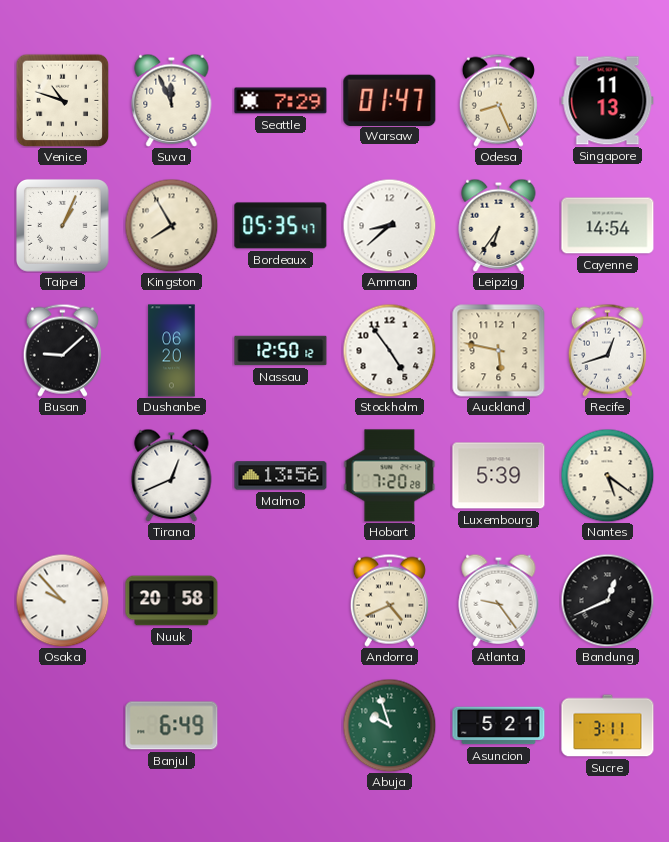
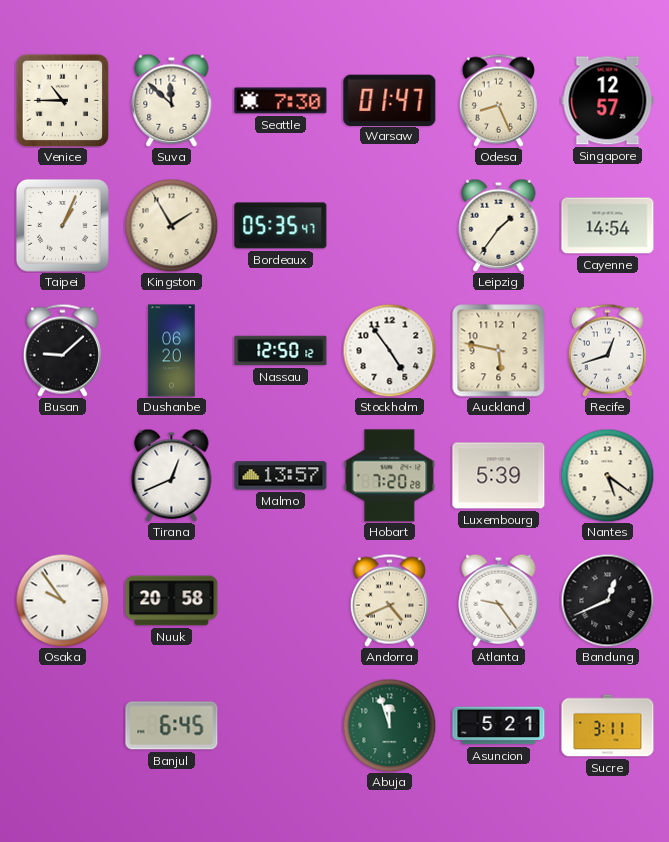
Venice: 10:48 -> 10:45 (62, 100)
Suva: 11:56 -> 11:52 (172, 100)
Seattle: 7:29 -> 7:30 (281, 101)
Singapore: 11:13 -> 12:57 (608, 101)
Kingston: 7:55 -> 1:55 (171, 225)
Amman: 8:38 -> none (389, 225)
Leipzig: 6:36 -> 1:36 (499, 225)
Malmo: 13:56 -> 13:57 (281, 476)
Osaka: 9:53 -> 9:54 (62, 600)
Banjul: 6:49 -> 6:45 (172, 726)
Abuja: 9:57 -> 11:57 (389, 725)
